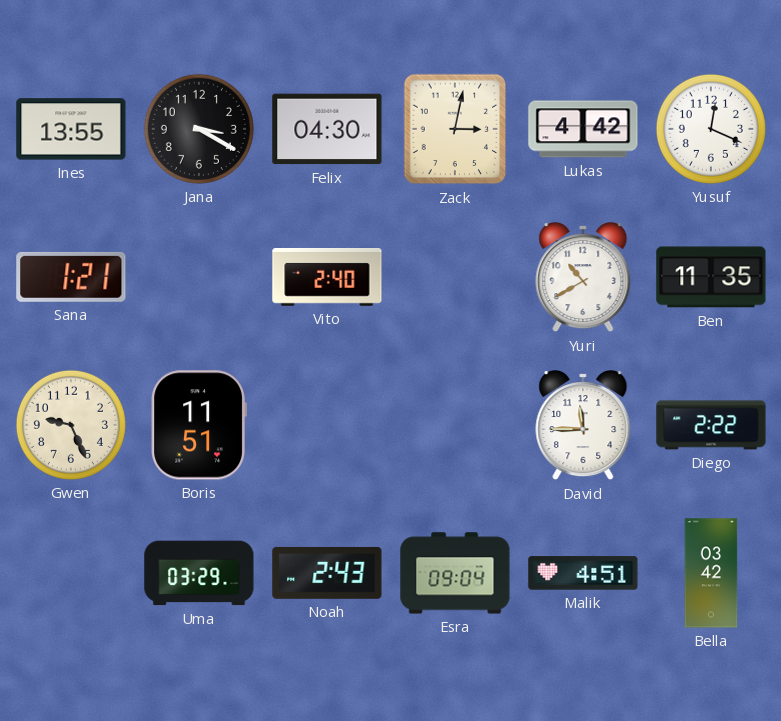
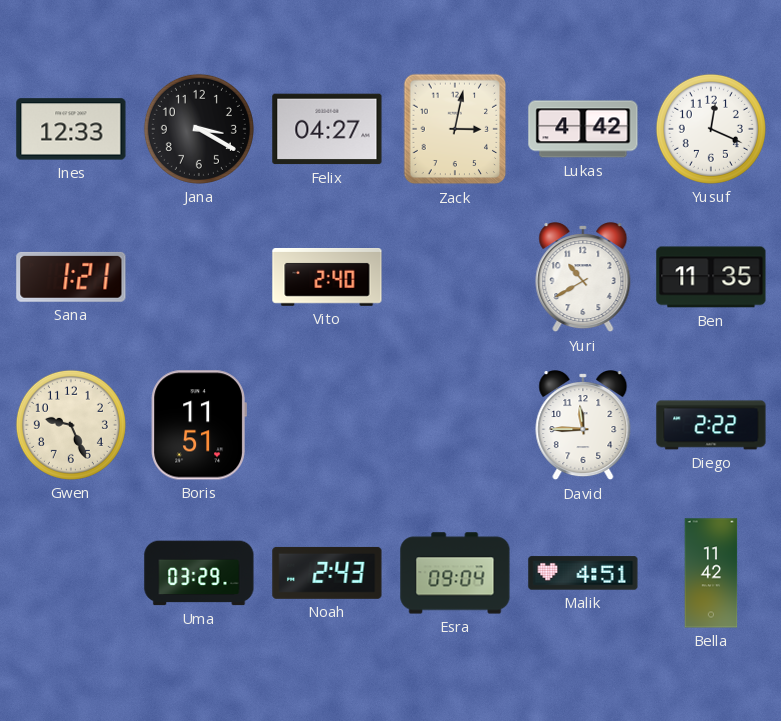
Ines: 13:55 -> 12:33 (71, 129)
Felix: 04:30 -> 04:27 (327, 129)
Bella: 03:42 -> 11:42 (711, 573)
